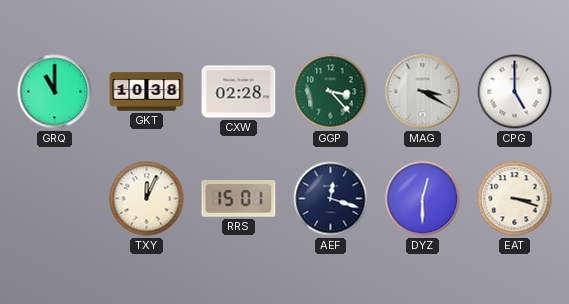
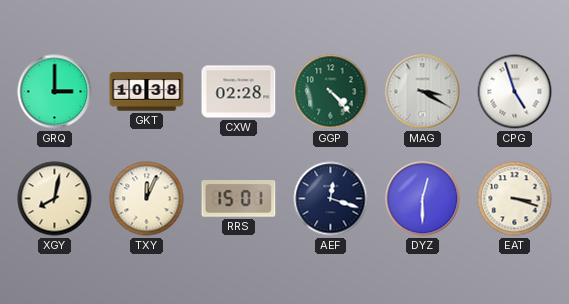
GRQ: 11:00 -> 3:00 (55, 92)
GGP: 3:23 -> 4:23 (331, 92)
CPG: 5:00 -> 4:57 (515, 92)
XGY: none -> 8:02 (55, 199)
